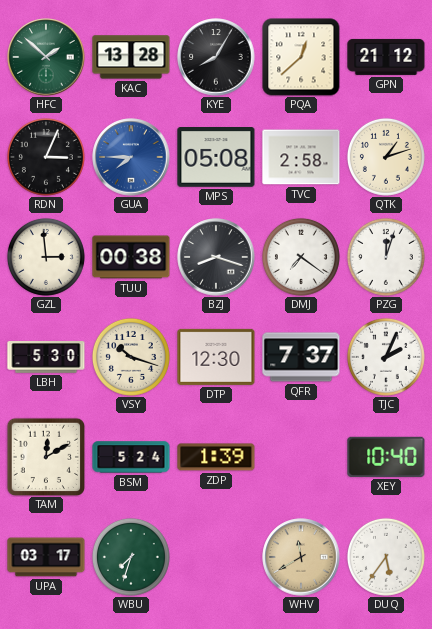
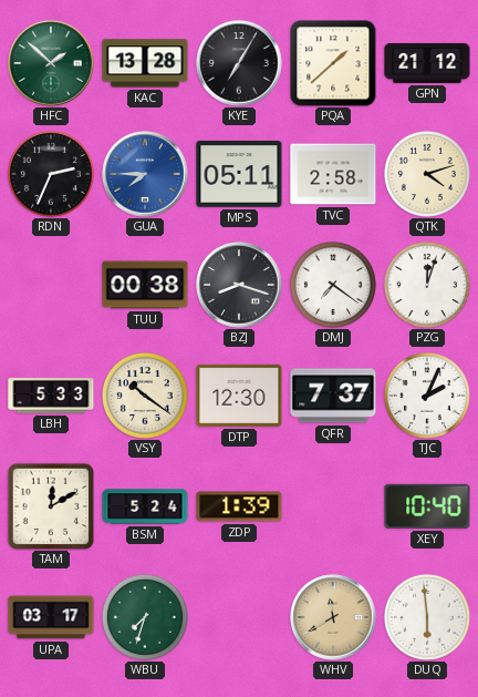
KYE: 8:05 -> 7:05 (239, 63)
PQA: 12:38 -> 1:38 (333, 63)
RDN: 3:04 -> 2:34 (51, 174)
MPS: 05:08 -> 05:11 (239, 174)
QTK: 1:12 -> 4:12 (427, 174)
GZL: 2:59 -> none (46, 257)
LBH: 5:30 -> 5:33 (51, 396)
VSY: 10:18 -> 10:21 (145, 396)
DUQ: 5:36 -> 5:59 (427, 617)
